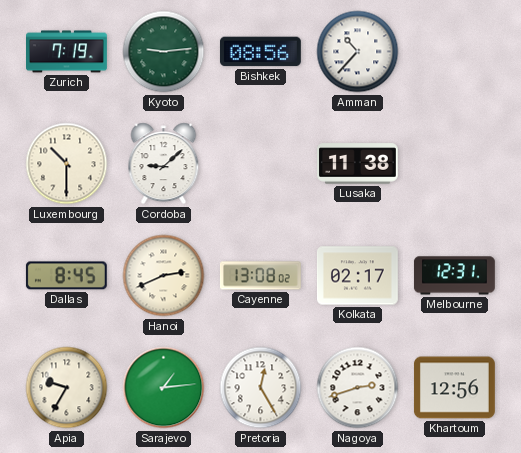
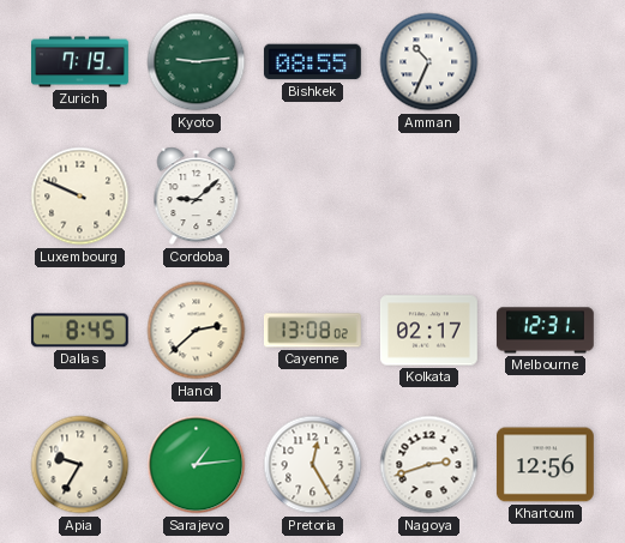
Bishkek: 08:56 -> 08:55 (312, 62)
Amman: 10:37 -> 10:34 (429, 62)
Luxembourg: 10:30 -> 9:49 (80, 197)
Lusaka: 11:38 -> none (358, 164)
Hanoi: 2:41 -> 2:38 (197, 331)
